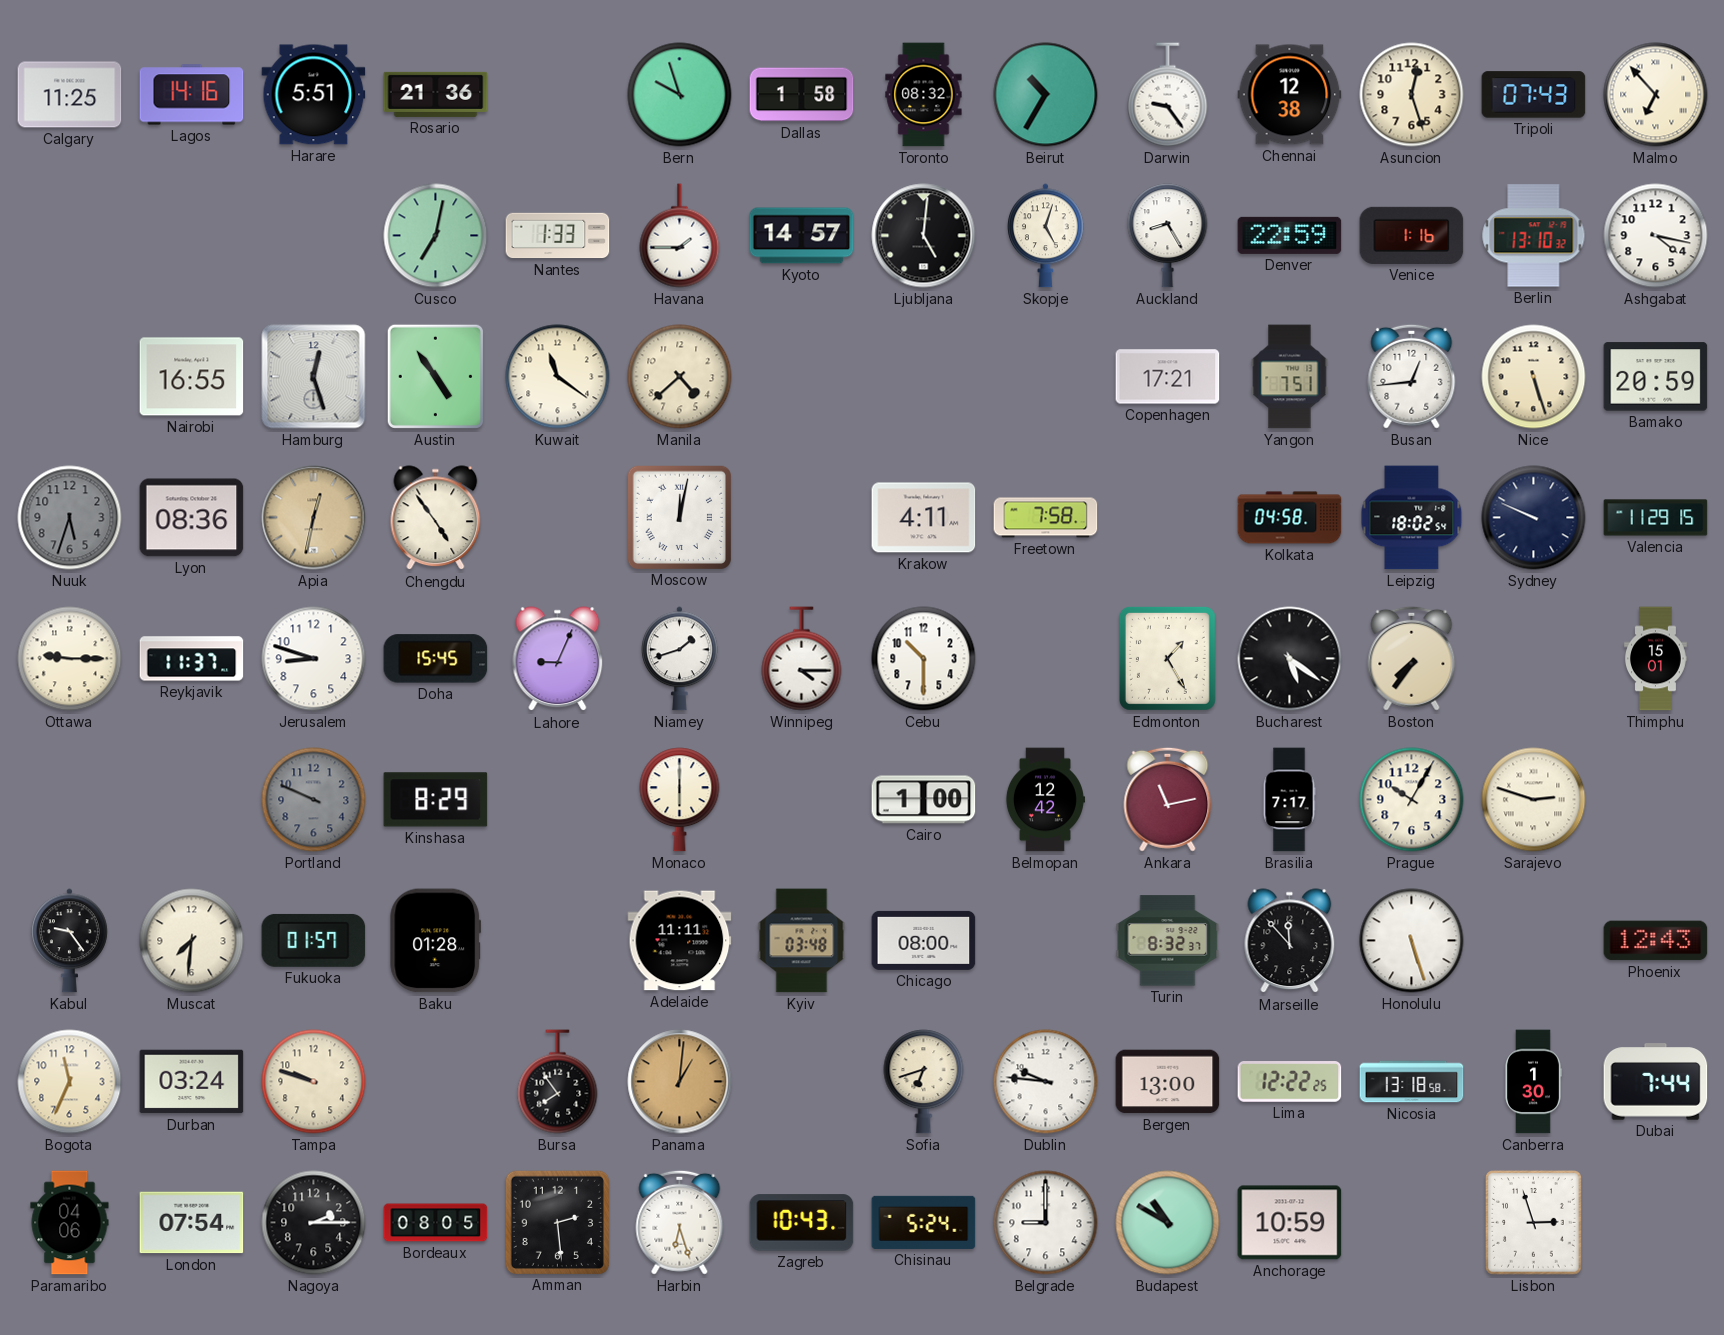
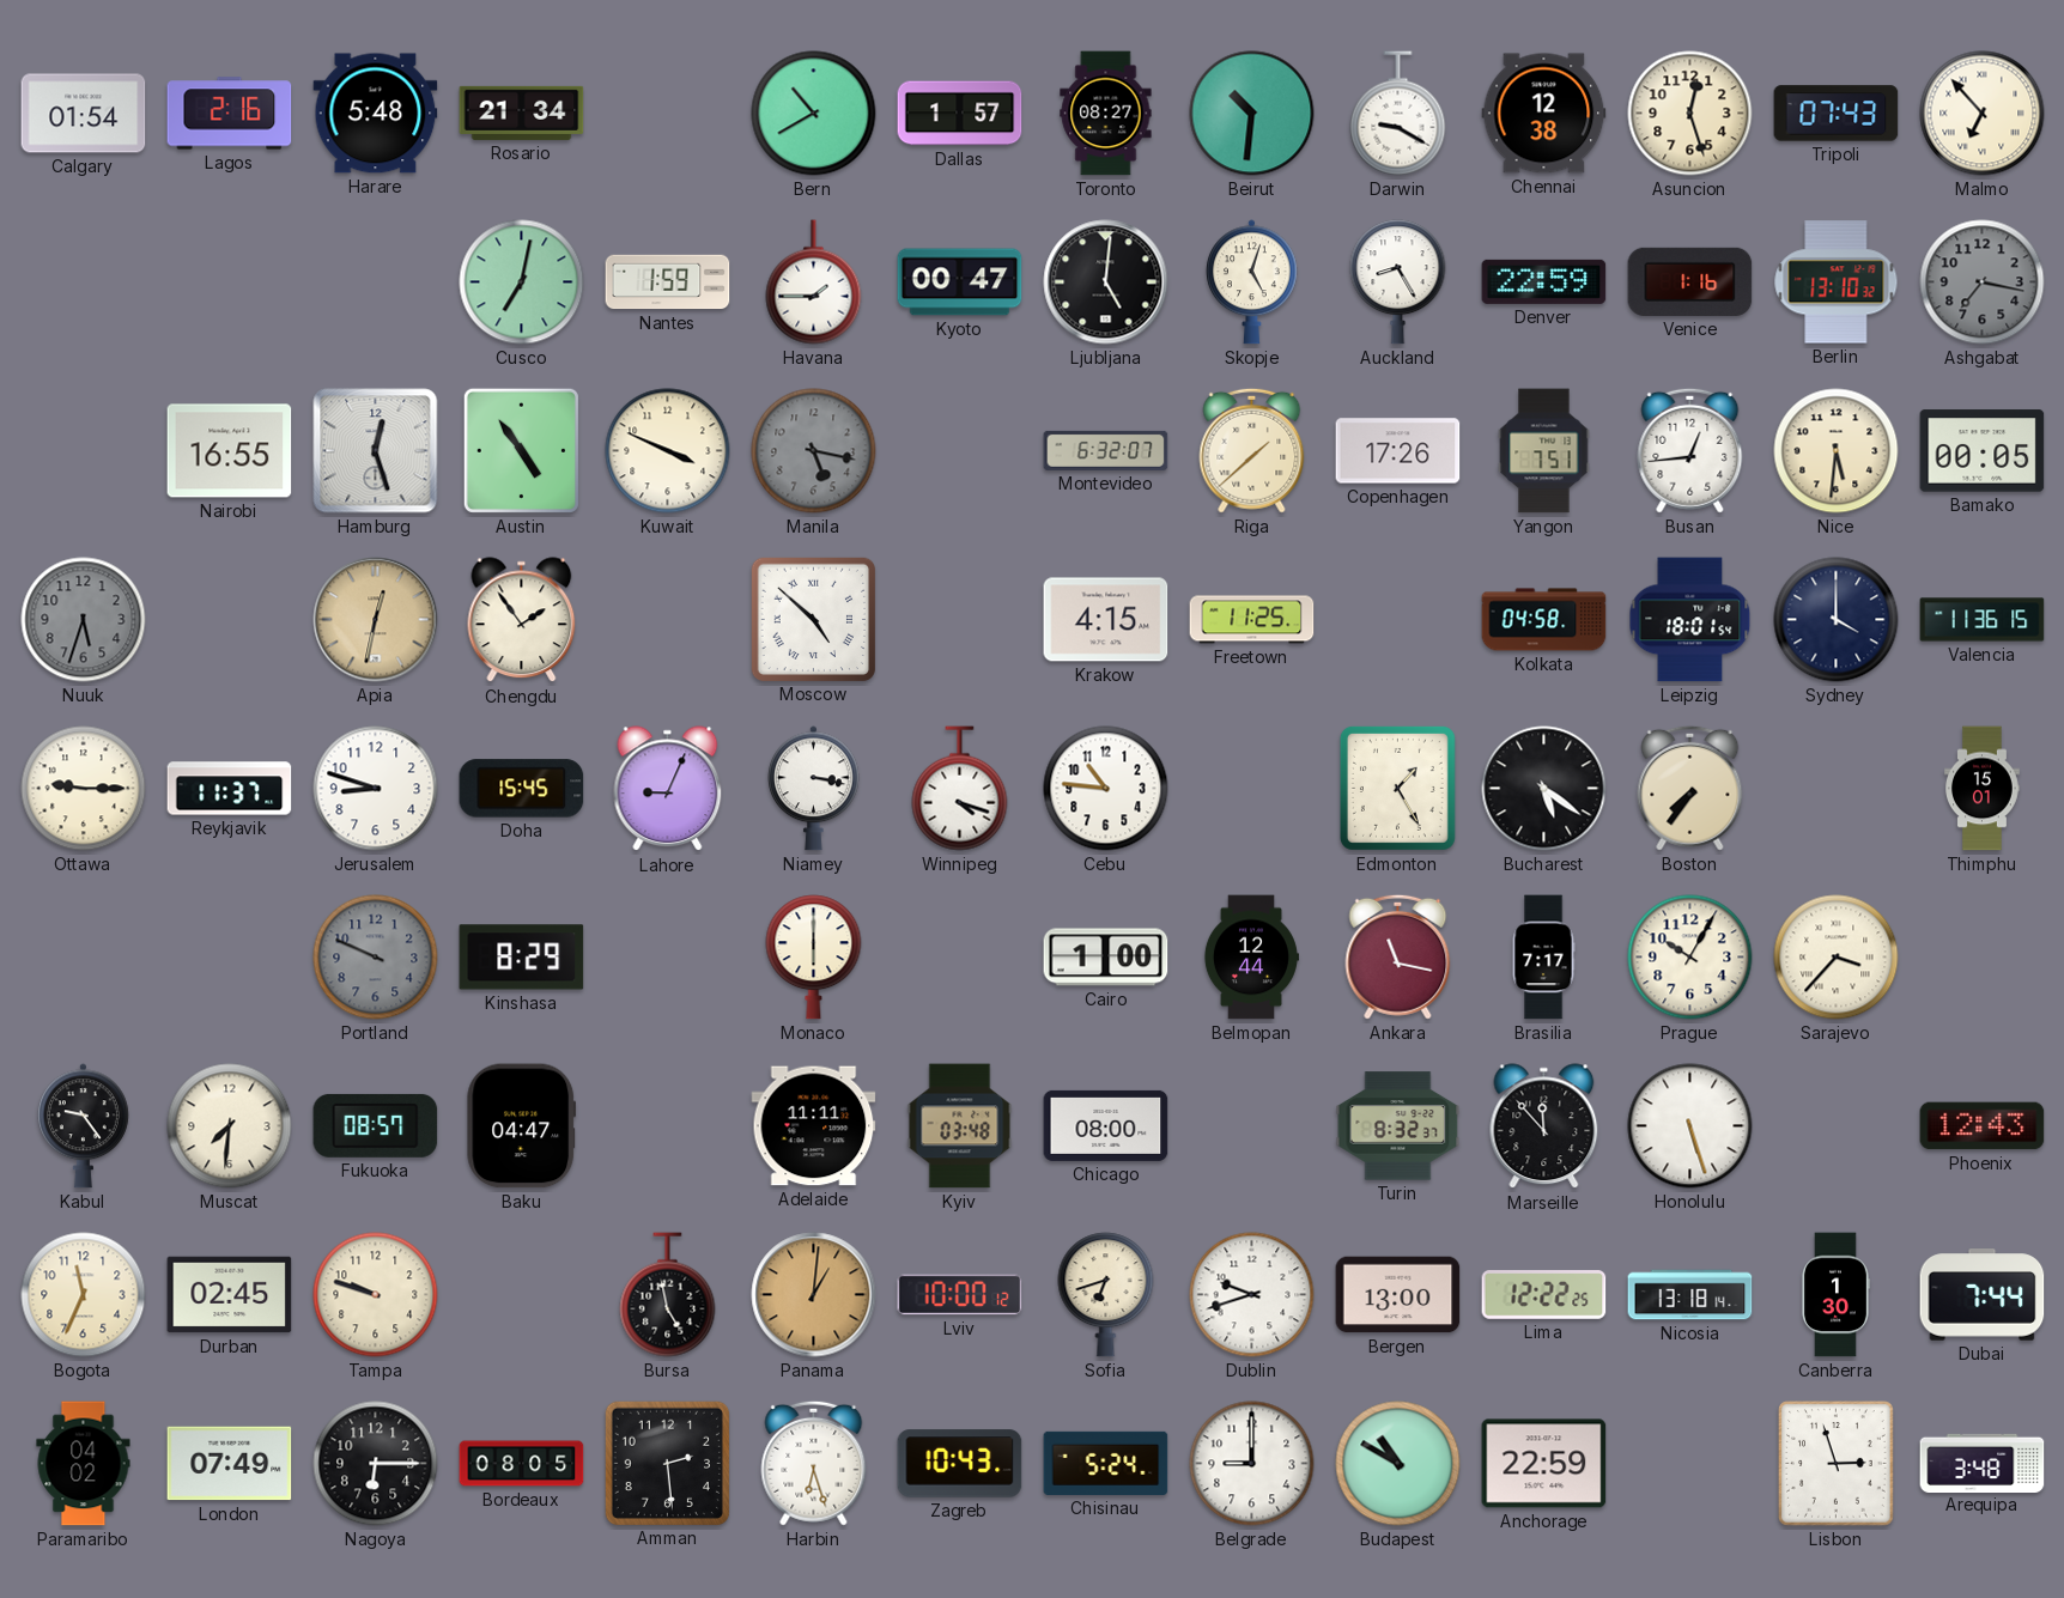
Calgary: 11:25 -> 01:54 (84, 114)
Lagos: 14:16 -> 2:16 (230, 114)
Harare: 5:51 -> 5:48 (376, 114)
Rosario: 21:36 -> 21:34 (522, 113)
Bern: 9:57 -> 10:40 (814, 114)
Dallas: 1:58 -> 1:57 (960, 114)
Toronto: 08:32 -> 08:27 (1106, 114)
Beirut: 10:35 -> 10:31 (1252, 114)
Darwin: 9:24 -> 9:20 (1398, 114)
Nantes: 1:33 -> 1:59 (668, 282)
Kyoto: 14:57 -> 00:47 (960, 282)
Ashgabat: 4:17 -> 7:17 (1983, 282)
Ashgabat dial: white -> grey (1983, 282)
Kuwait: 11:21 -> 3:49 (668, 451)
Manila: 4:38 -> 5:17 (814, 451)
Manila dial: cream -> grey (814, 451)
Montevideo: none -> 6:32 (1106, 450)
Riga: none -> 1:38 (1252, 450)
Copenhagen: 17:21 -> 17:26 (1398, 451)
Nice: 5:27 -> 5:31 (1837, 451)
Bamako: 20:59 -> 00:05 (1983, 451)
Lyon: 08:36 -> none (192, 518)
Chengdu: 4:54 -> 1:54 (522, 620)
Moscow: 12:02 -> 4:52 (813, 619)
Krakow: 4:11 -> 4:15 (1106, 620)
Freetown: 7:58 -> 11:25 (1252, 620)
Leipzig: 18:02 -> 18:01 (1690, 620)
Sydney: 9:49 -> 4:00 (1837, 620)
Valencia: 11:29 -> 11:36 (1983, 620)
Niamey: 1:42 -> 3:17 (814, 789)
Winnipeg: 4:15 -> 4:18 (960, 789)
Cebu: 10:30 -> 10:46 (1106, 789)
Belmopan: 12:42 -> 12:44 (1251, 958)
Ankara: 11:13 -> 11:17 (1398, 956)
Sarajevo: 2:48 -> 3:37 (1837, 958)
Fukuoka: 01:57 -> 08:57 (376, 1125)
Baku: 01:28 -> 04:47 (522, 1126)
Durban: 03:24 -> 02:45 (230, 1295)
Bursa: 7:54 -> 4:58 (668, 1295)
Lviv: none -> 10:00 (960, 1295)
Dublin: 9:46 -> 9:42 (1252, 1295)
Nicosia: 13:18:58 -> 13:18:14 (1690, 1295)
Paramaribo: 04:06 -> 04:02 (84, 1464)
London: 07:54 -> 07:49 (230, 1464)
Nagoya: 2:15 -> 6:15 (376, 1464)
Anchorage: 10:59 -> 22:59 (1544, 1464)
Arequipa: none -> 3:48 (1983, 1463)
